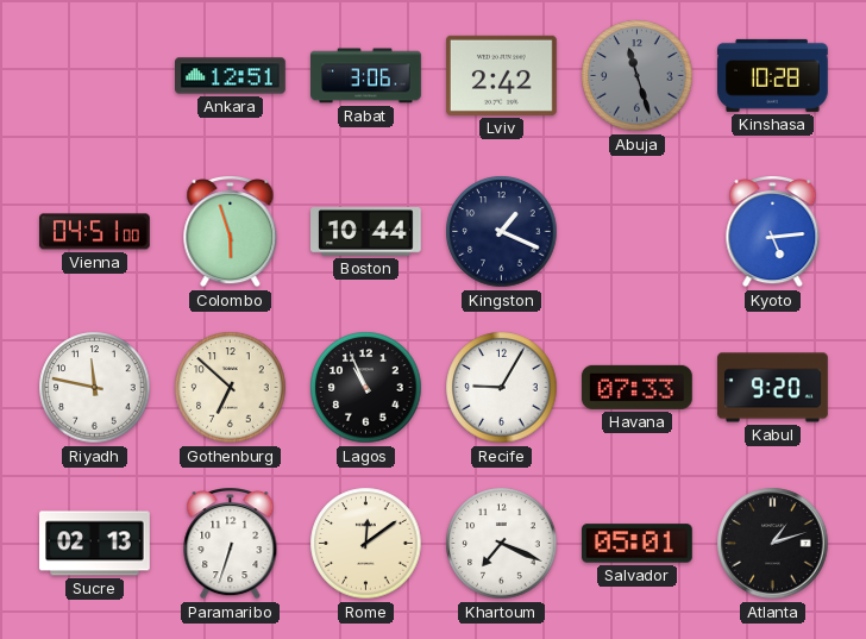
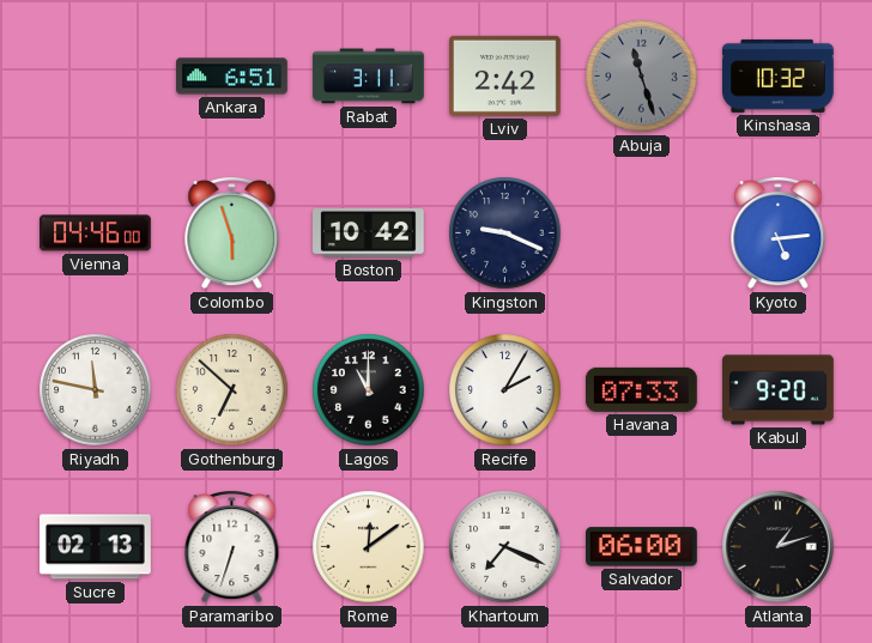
Ankara: 12:51 -> 6:51 (232, 77)
Rabat: 3:06 -> 3:11 (369, 77)
Kinshasa: 10:28 -> 10:32 (779, 75)
Vienna: 04:51 -> 04:46 (96, 233)
Boston: 10:44 -> 10:42 (369, 233)
Kingston: 1:19 -> 9:19 (505, 233)
Lagos: 10:56 -> 11:00 (369, 390)
Recife: 9:05 -> 2:05 (505, 390)
Salvador: 05:01 -> 06:00 (642, 547)
